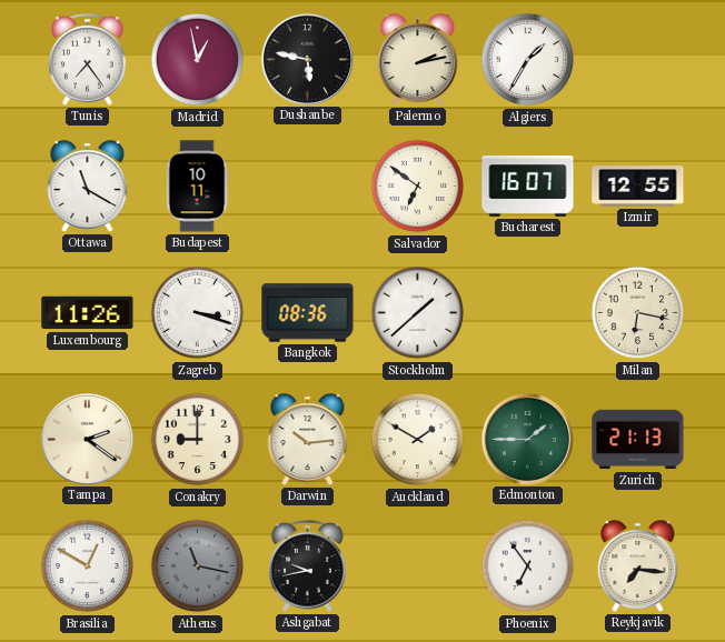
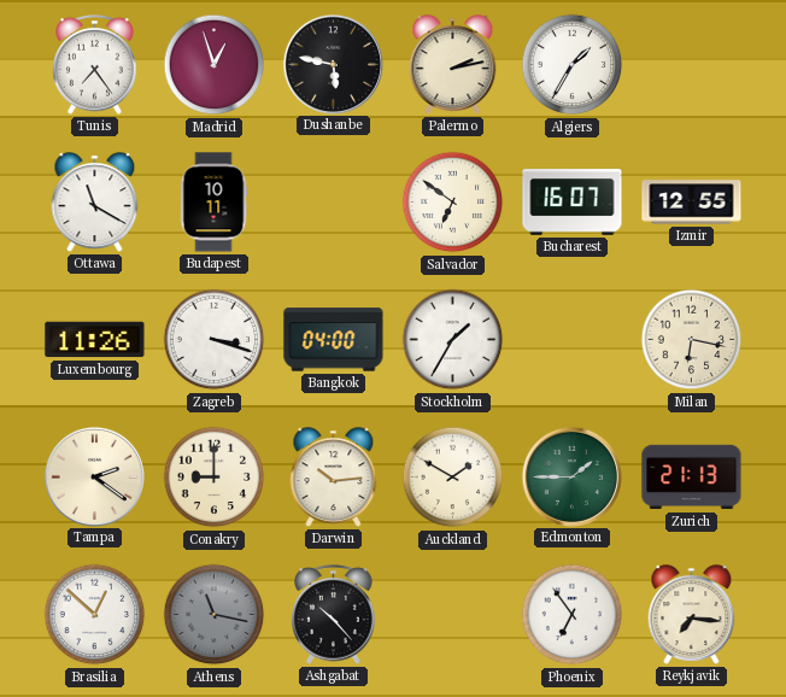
Madrid: 12:58 -> 12:57 (215, 65)
Bangkok: 08:36 -> 04:00 (334, 340)
Stockholm: 1:38 -> 1:35 (453, 340)
Brasilia: 12:50 -> 12:52 (95, 615)
Ashgabat: 9:43 -> 10:23 (334, 614)
